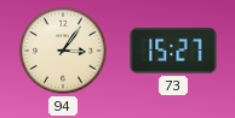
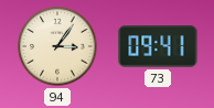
73: 15:27 -> 09:41 (158, 46)
